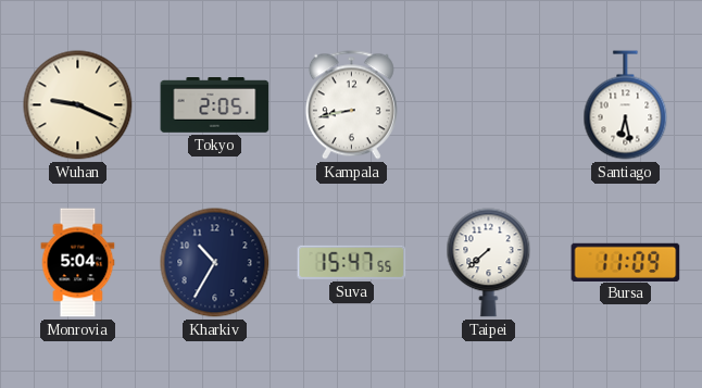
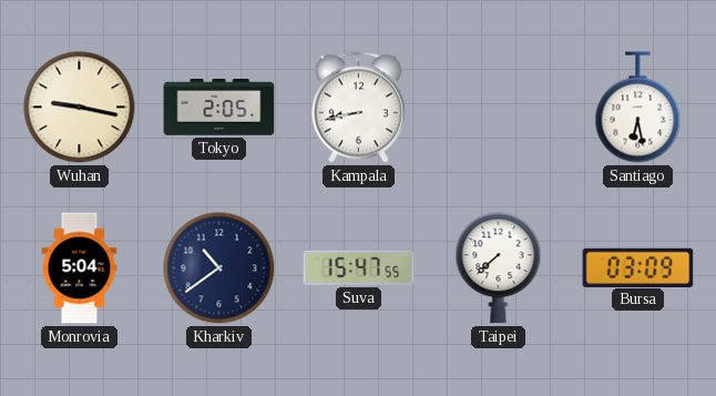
Wuhan: 9:19 -> 9:17 (80, 108)
Kharkiv: 10:35 -> 10:39 (219, 268)
Bursa: 11:09 -> 03:09 (638, 267)
